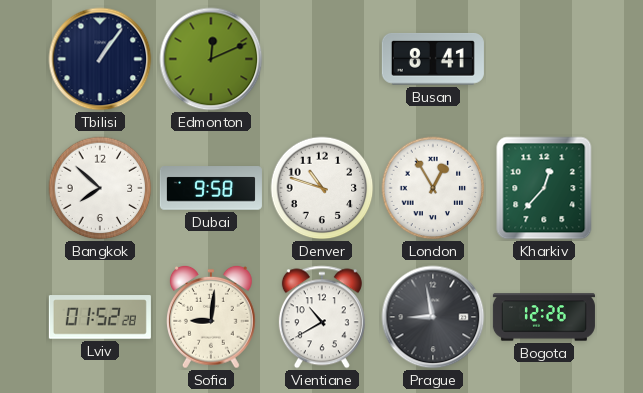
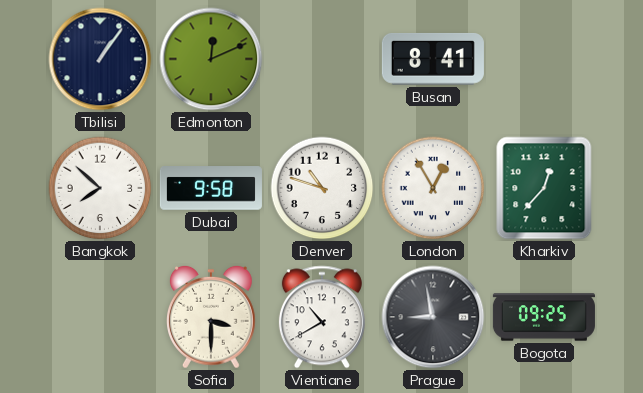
Lviv: 01:52 -> none (100, 317)
Sofia: 9:01 -> 3:30 (212, 317)
Bogota: 12:26 -> 09:25 (544, 317)
